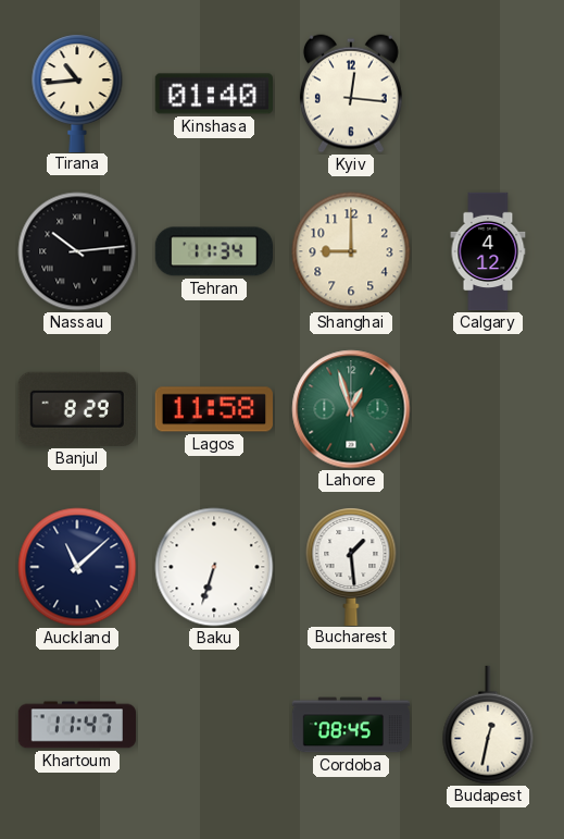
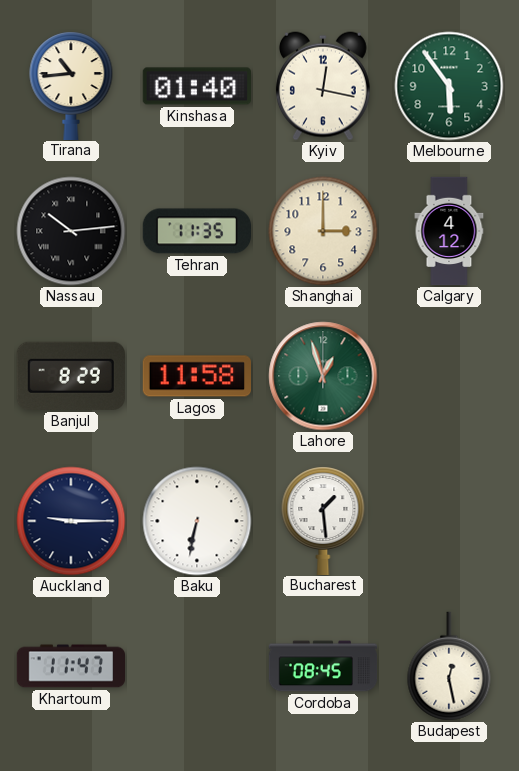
Kyiv: 12:16 -> 12:17 (323, 86)
Melbourne: none -> 5:54 (449, 86)
Tehran: 11:34 -> 11:35 (196, 231)
Shanghai: 9:00 -> 3:00 (323, 231)
Auckland: 11:08 -> 9:15 (71, 521)
Baku: 6:33 -> 6:32 (197, 521)
Budapest: 12:32 -> 12:28 (449, 666)
